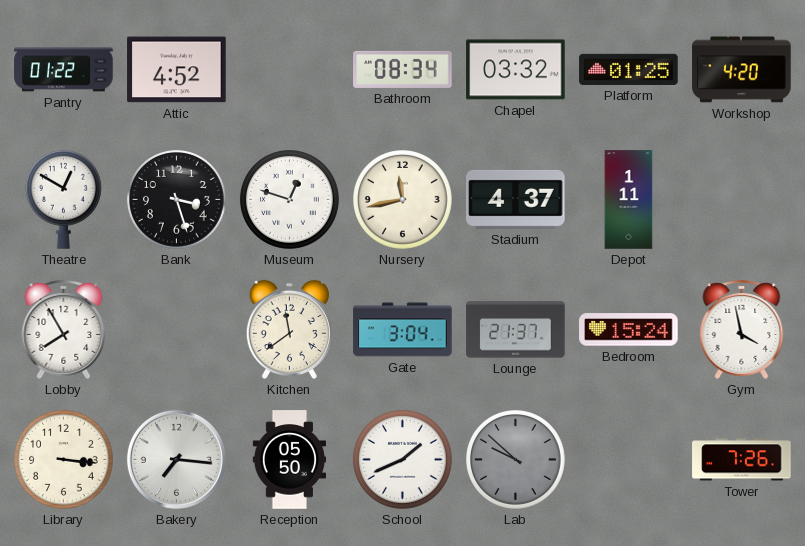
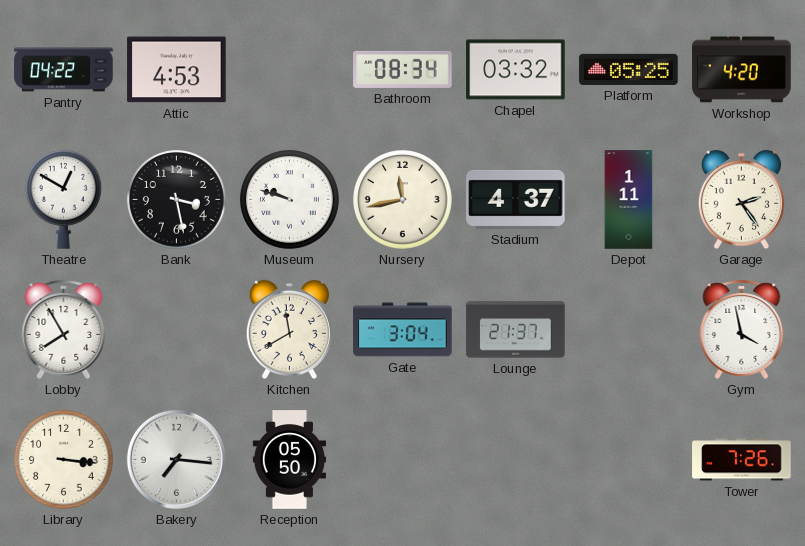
Pantry: 01:22 -> 04:22 (64, 70)
Attic: 4:52 -> 4:53 (177, 70)
Platform: 01:25 -> 05:25 (629, 69)
Bank: 3:27 -> 3:28 (177, 200)
Museum: 12:48 -> 9:48 (290, 200)
Garage: none -> 2:24 (741, 200)
Kitchen: 11:39 -> 11:40 (289, 330)
Bedroom: 15:24 -> none (629, 330)
School: 1:41 -> none (403, 460)
Lab: 9:52 -> none (516, 460)
